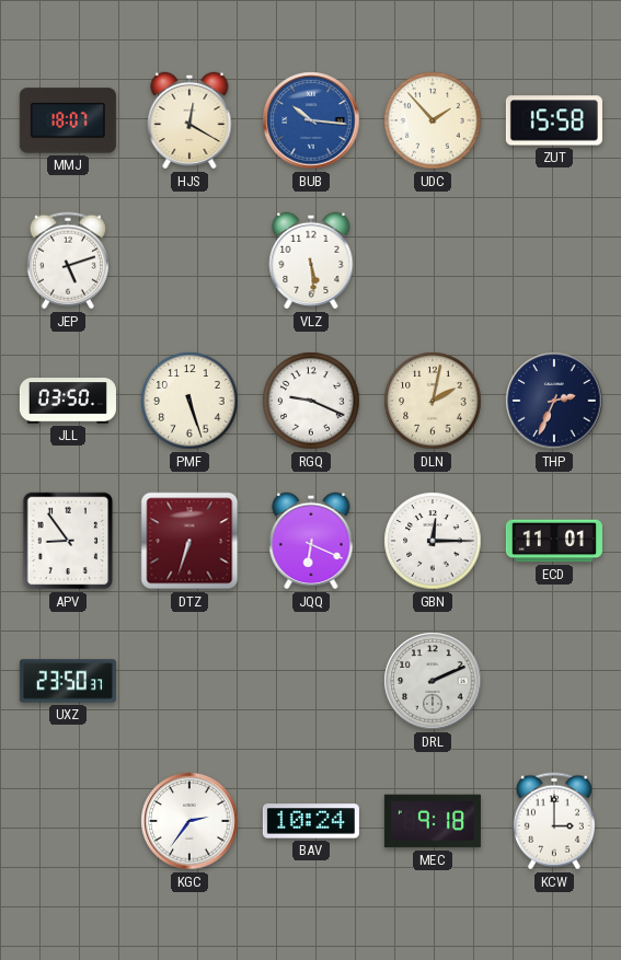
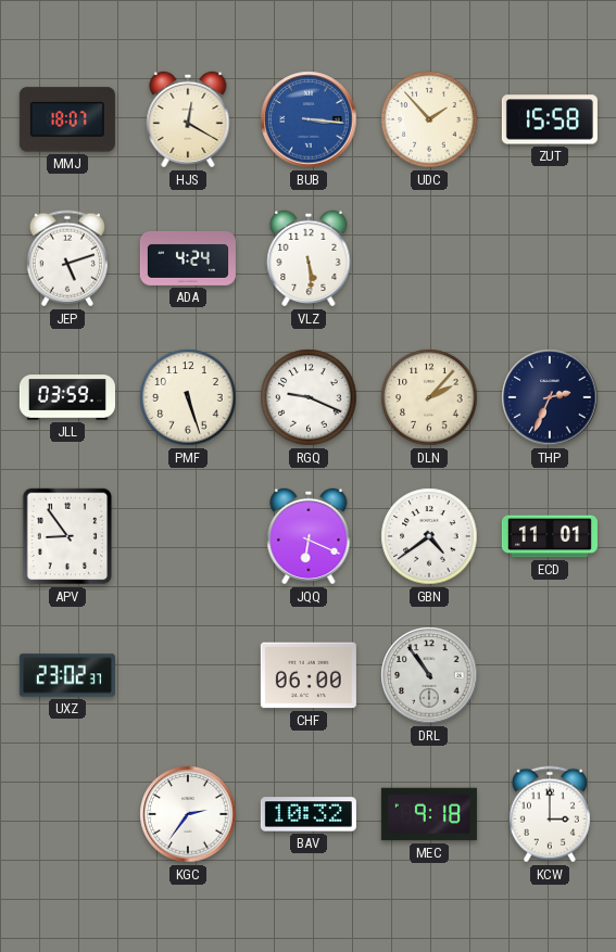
BUB: 10:16 -> 3:16 (309, 119)
ADA: none -> 4:24 (188, 258)
JLL: 03:50 -> 03:59 (67, 397)
DLN: 2:02 -> 2:07 (429, 397)
DTZ: 6:33 -> none (189, 541)
GBN: 12:15 -> 4:39 (429, 536)
UXZ: 23:50 -> 23:02 (67, 675)
CHF: none -> 06:00 (309, 675)
DRL: 2:11 -> 10:54 (429, 675)
BAV: 10:24 -> 10:32 (309, 814)
